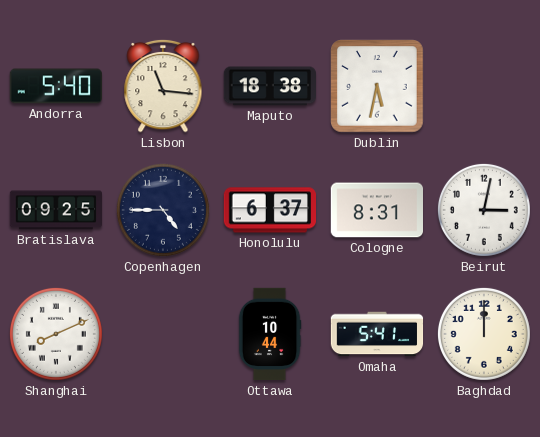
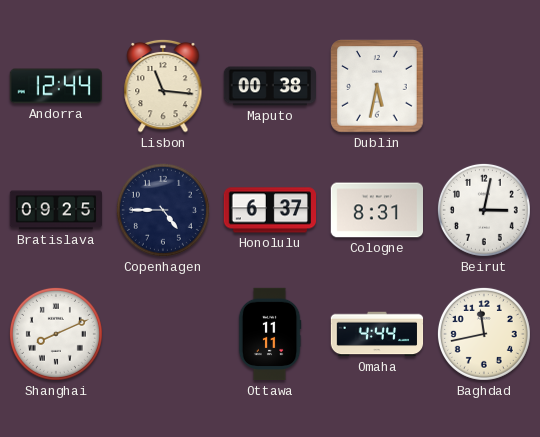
Andorra: 5:40 -> 12:44 (55, 86)
Maputo: 18:38 -> 00:38 (269, 86)
Ottawa: 10:44 -> 11:11 (270, 334)
Omaha: 5:41 -> 4:44 (377, 334)
Baghdad: 12:00 -> 11:43 (484, 334)
